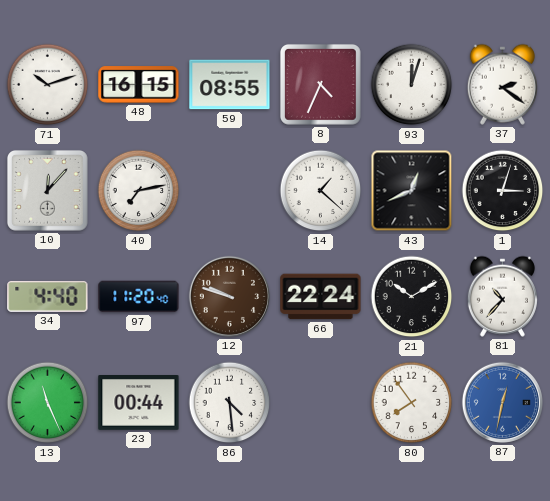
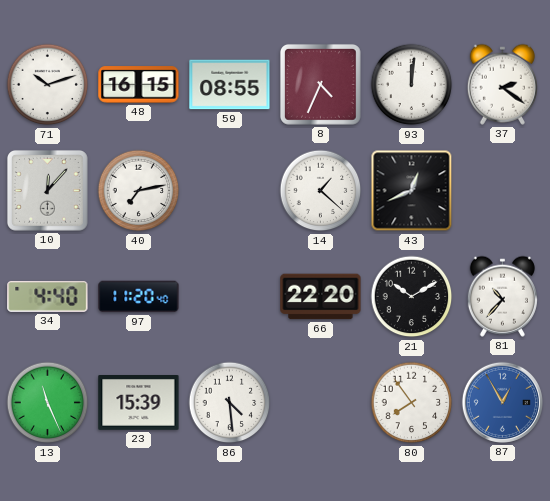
93: 12:03 -> 12:01 (412, 85)
1: 3:03 -> none (503, 191)
12: 9:48 -> none (229, 296)
66: 22:24 -> 22:20 (321, 297)
23: 00:44 -> 15:39 (139, 403)
87: 12:32 -> 12:55 (502, 402)
